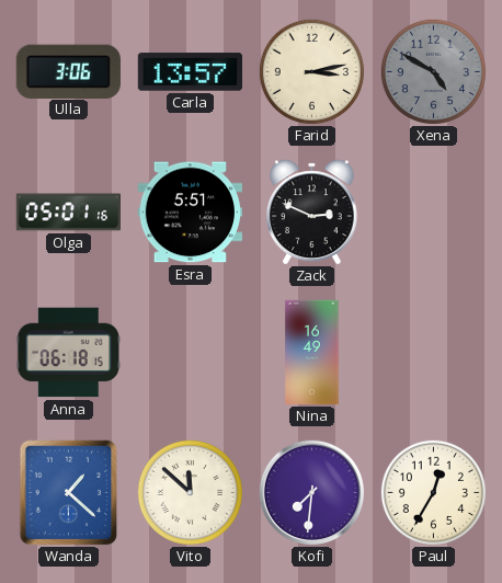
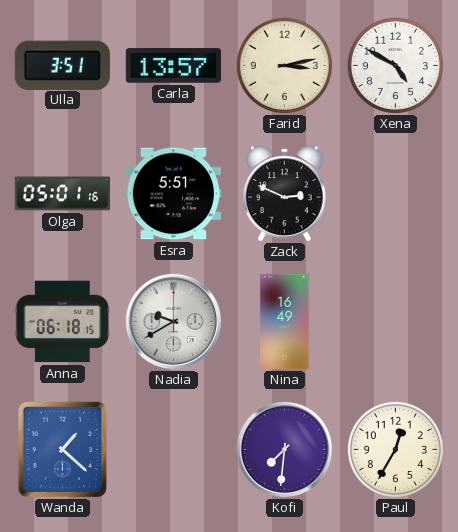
Ulla: 3:06 -> 3:51 (62, 65)
Xena dial: grey -> white (395, 65)
Nadia: none -> 9:40 (174, 322)
Vito: 11:52 -> none (190, 492)
